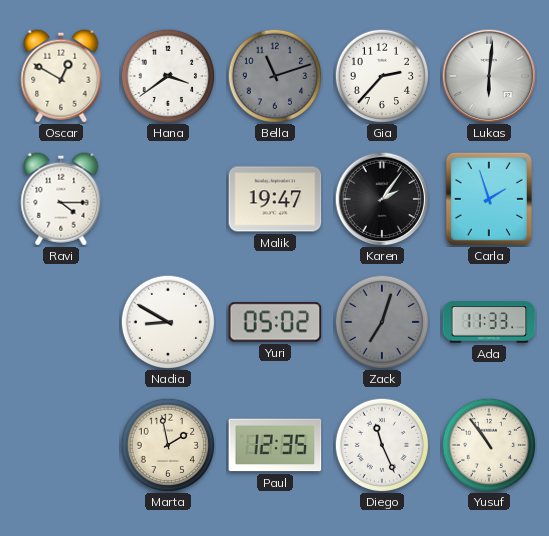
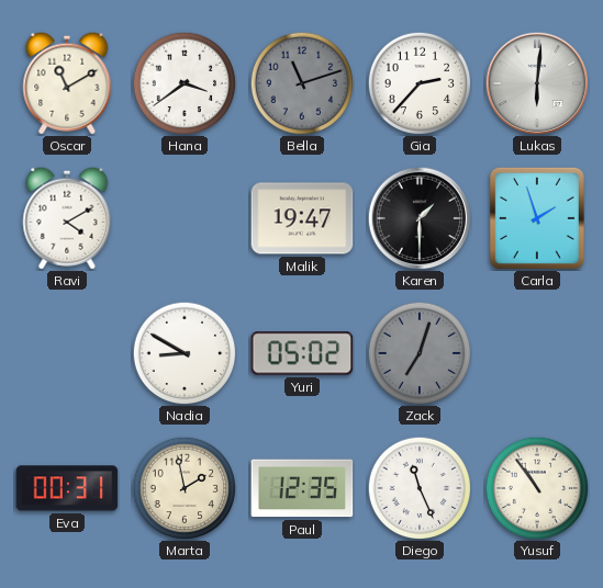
Oscar: 12:50 -> 11:10 (67, 83)
Ravi: 4:15 -> 4:10 (67, 218)
Karen: 2:06 -> 1:30 (420, 218)
Ada: 11:33 -> none (489, 322)
Eva: none -> 00:31 (67, 488)
